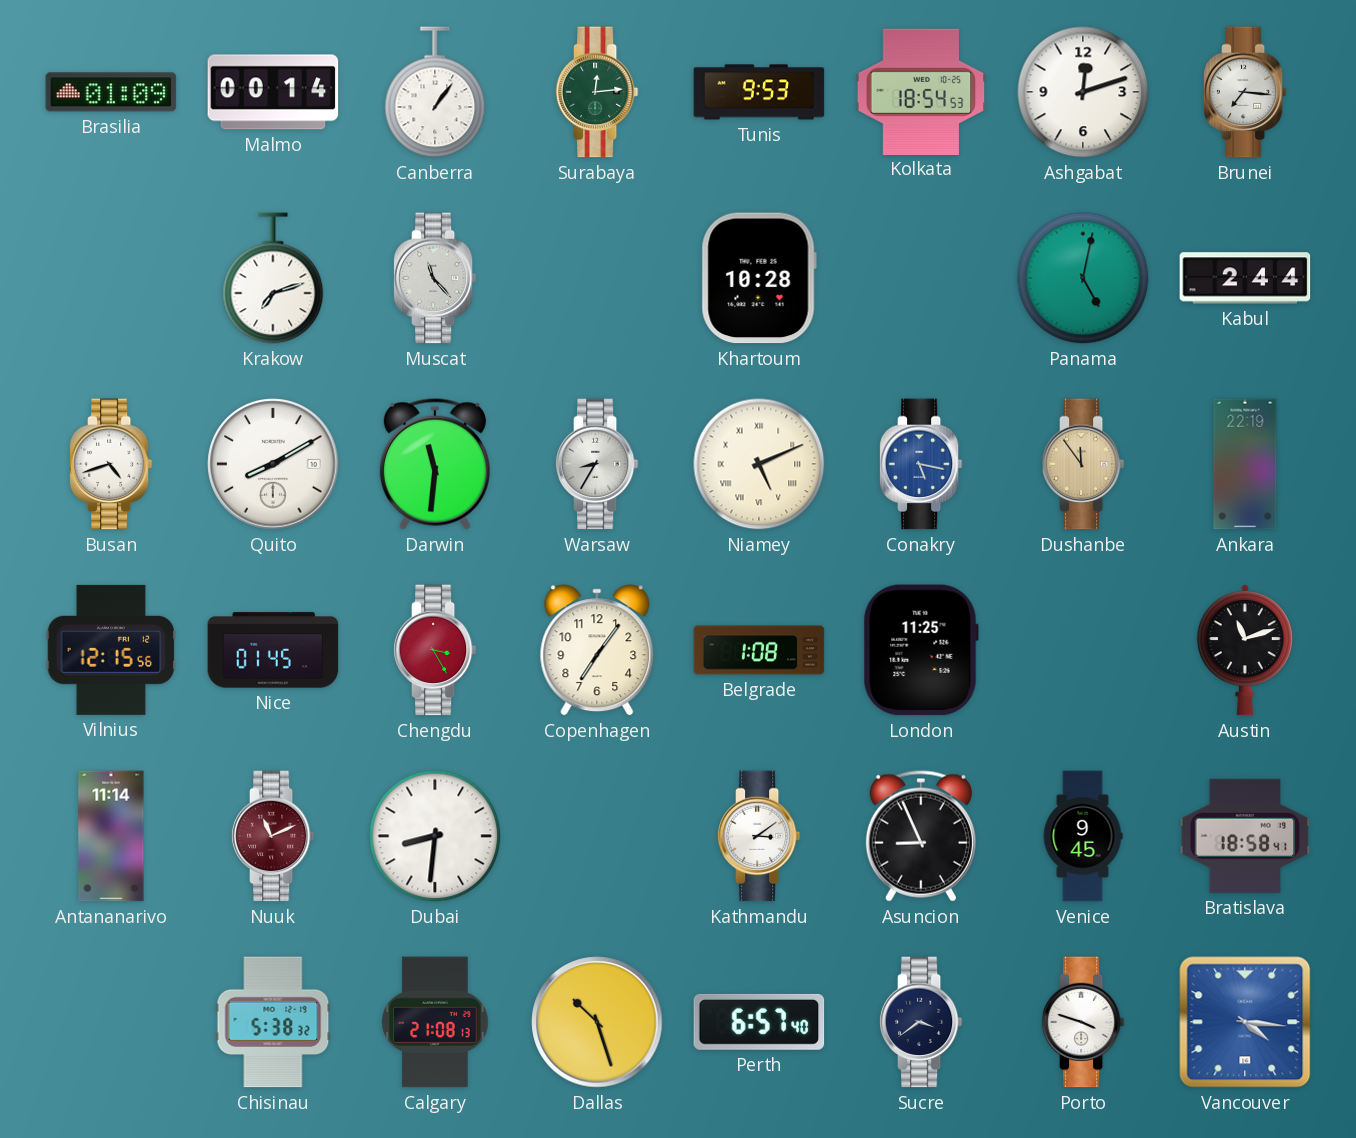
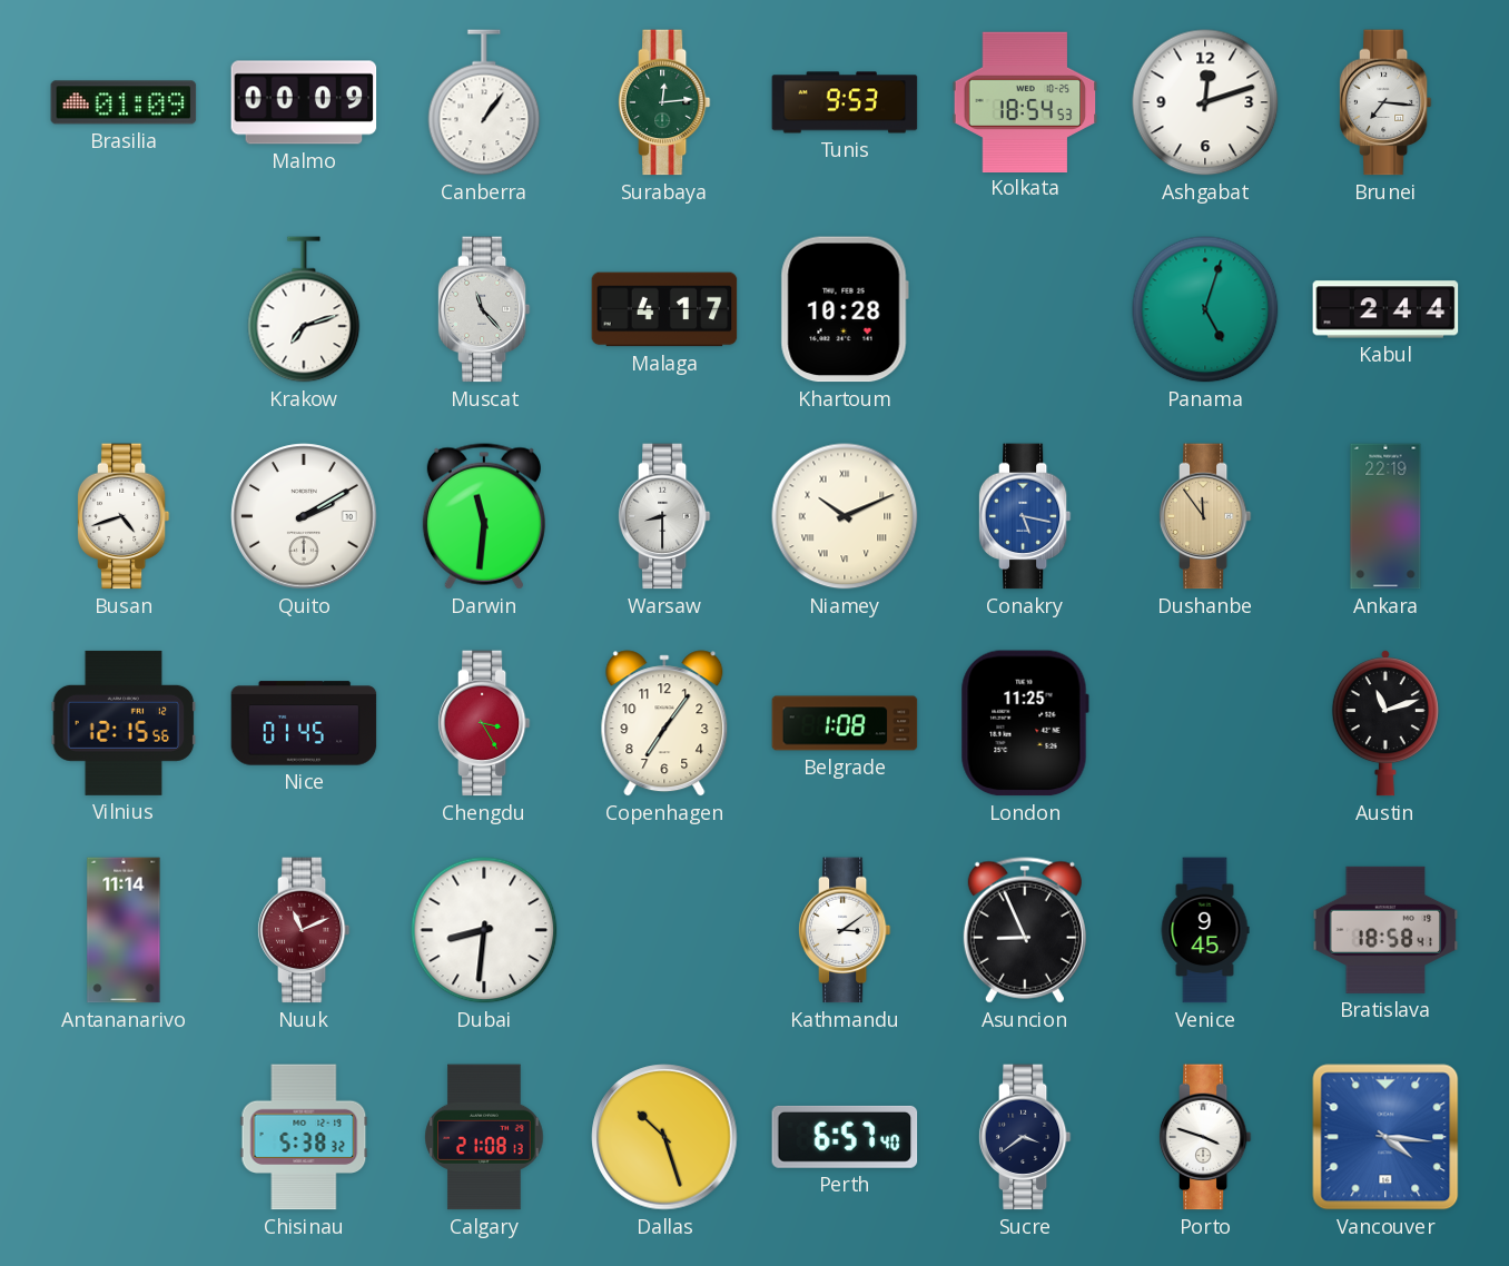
Malmo: 00:14 -> 00:09 (304, 102)
Malaga: none -> 4:17 (664, 309)
Panama: 5:02 -> 5:03 (1205, 309)
Quito: 8:10 -> 2:10 (304, 516)
Warsaw: 8:35 -> 8:30 (664, 516)
Niamey: 5:11 -> 10:11 (845, 516)
